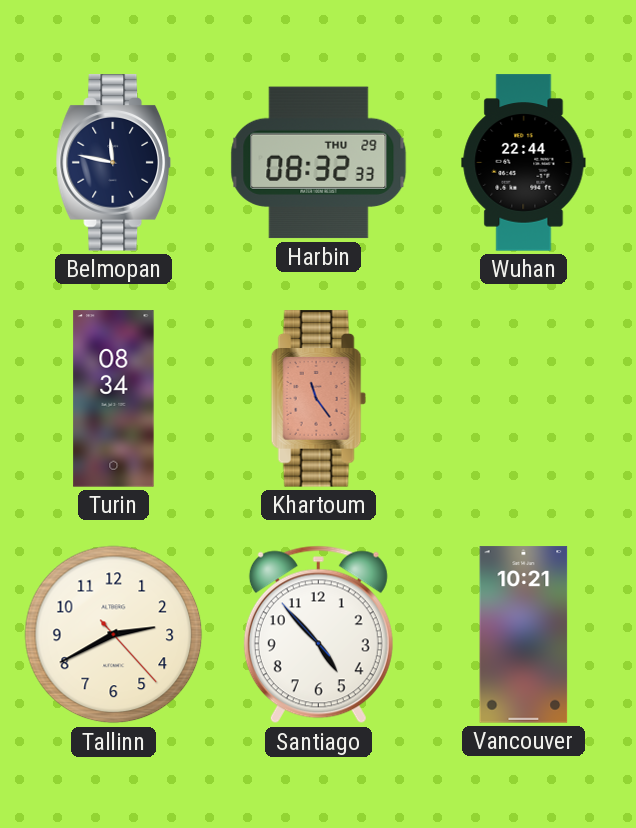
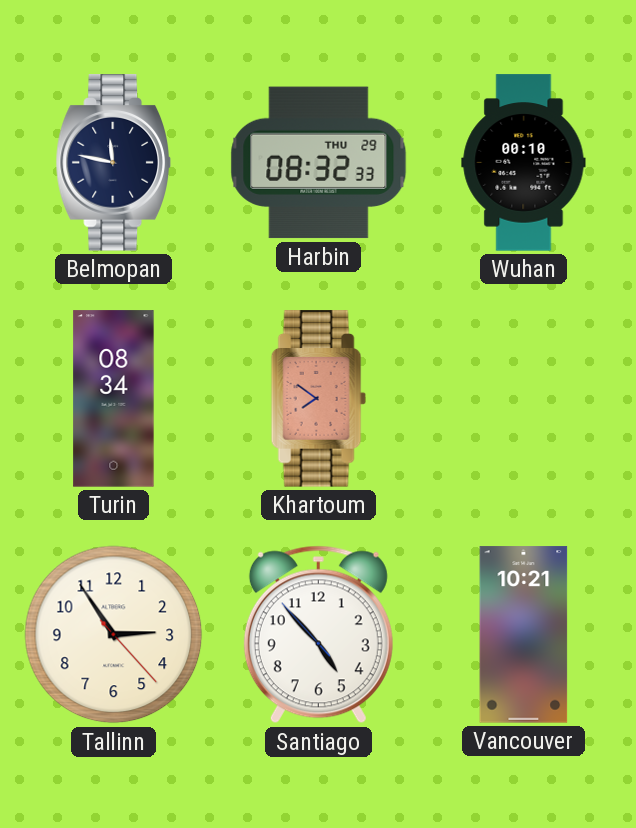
Wuhan: 22:44 -> 00:10 (524, 163)
Khartoum: 11:24 -> 7:51 (318, 399)
Tallinn: 2:40 -> 2:54 (114, 635)
